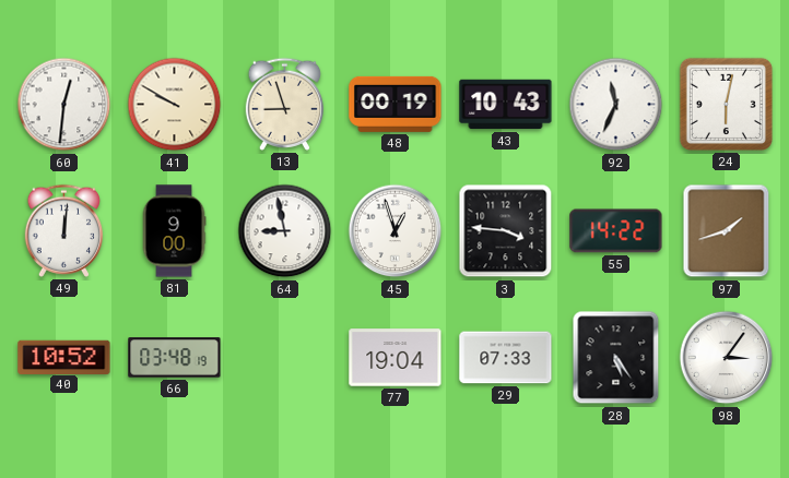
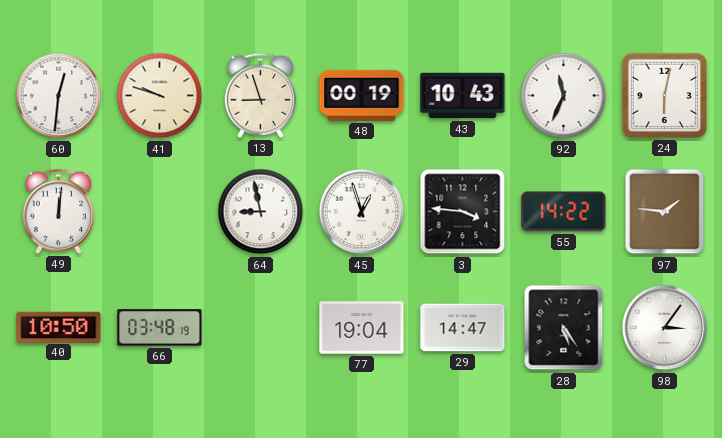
41: 9:50 -> 9:48 (160, 96)
81: 9:00 -> none (174, 231)
97: 1:42 -> 1:46 (665, 212)
40: 10:52 -> 10:50 (59, 327)
29: 07:33 -> 14:47 (463, 328)
